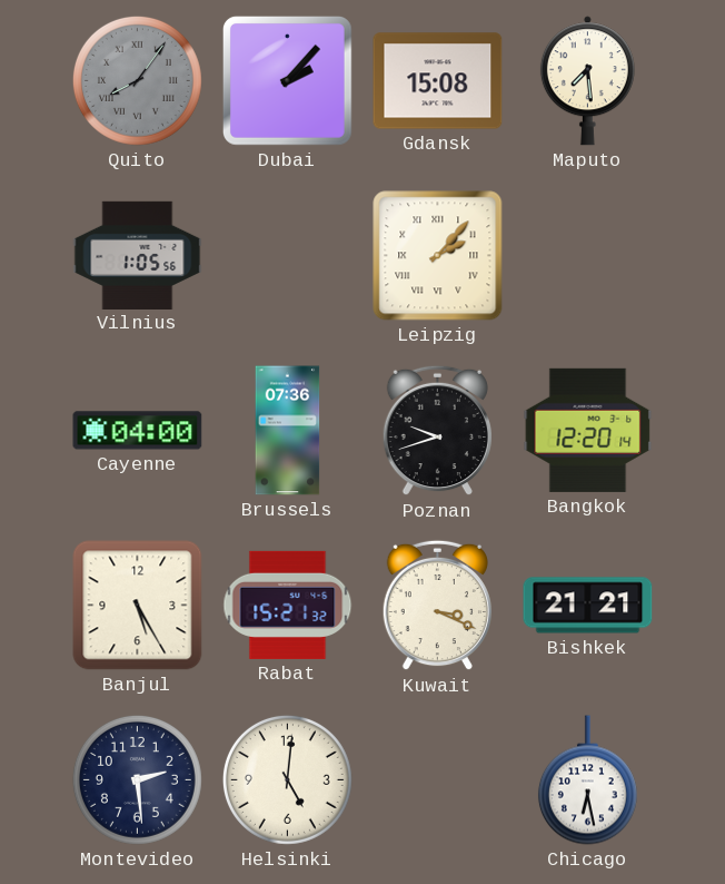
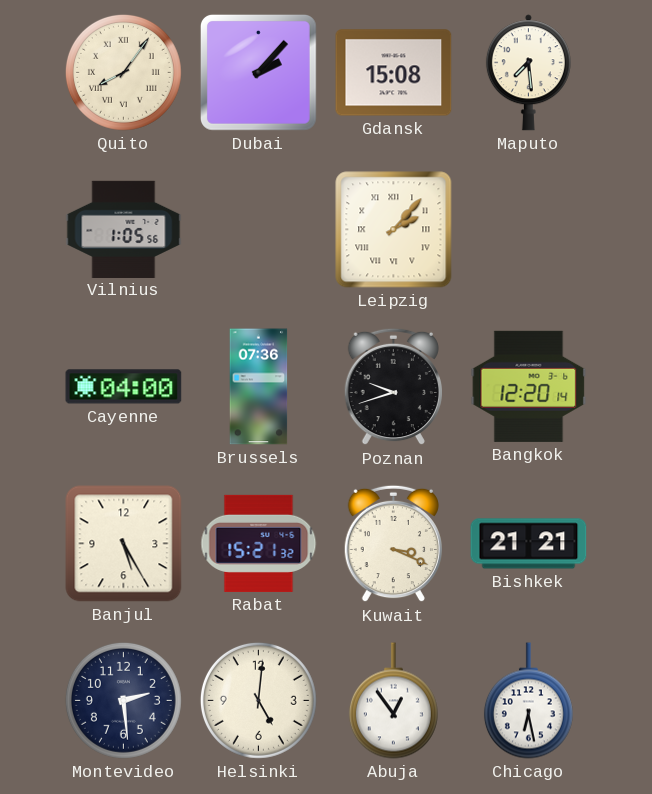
Quito dial: grey -> cream (123, 72)
Abuja: none -> 12:54 (393, 701)
